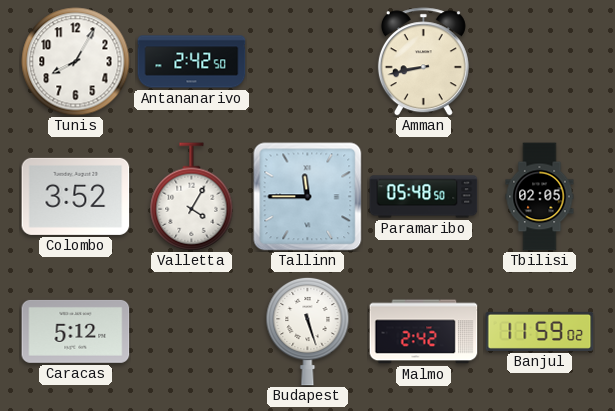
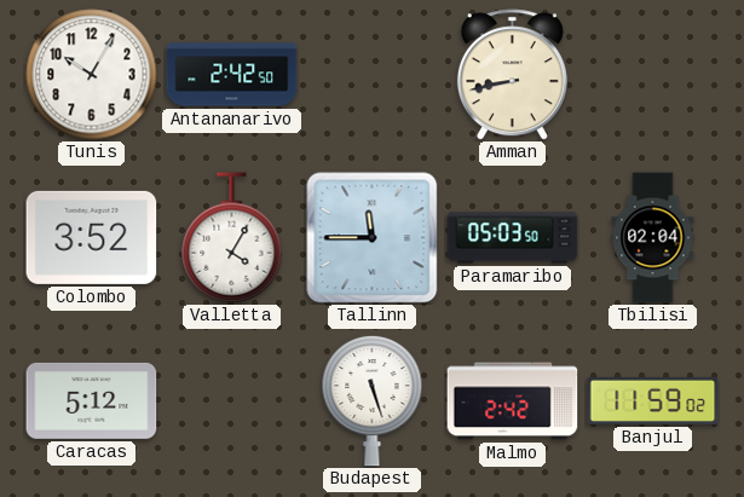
Tunis: 8:05 -> 10:05 (92, 75)
Paramaribo: 05:48 -> 05:03 (513, 238)
Tbilisi: 02:05 -> 02:04 (653, 238)
